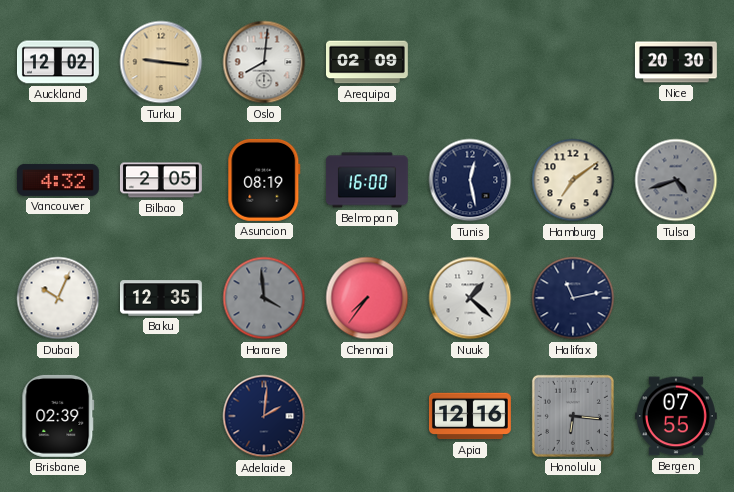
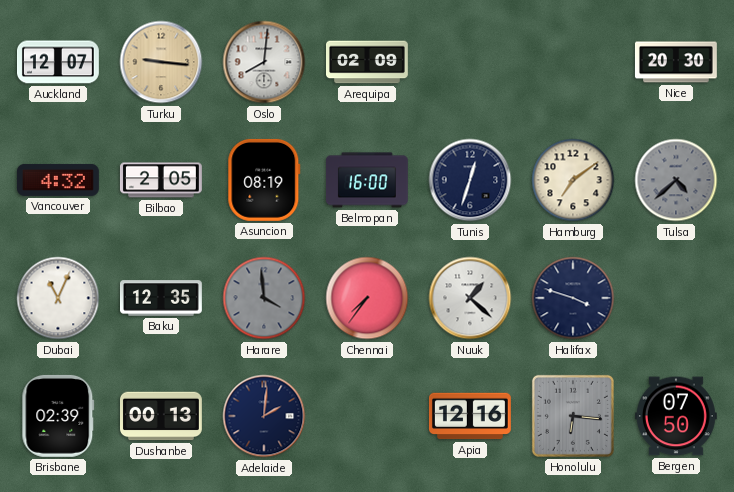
Auckland: 12:02 -> 12:07 (59, 62)
Tunis: 12:28 -> 12:33 (470, 180)
Tulsa: 4:42 -> 4:38 (676, 180)
Dubai: 10:04 -> 11:04 (58, 298)
Halifax: 11:13 -> 3:48 (573, 298)
Dushanbe: none -> 00:13 (162, 416)
Bergen: 07:55 -> 07:50 (676, 416)
